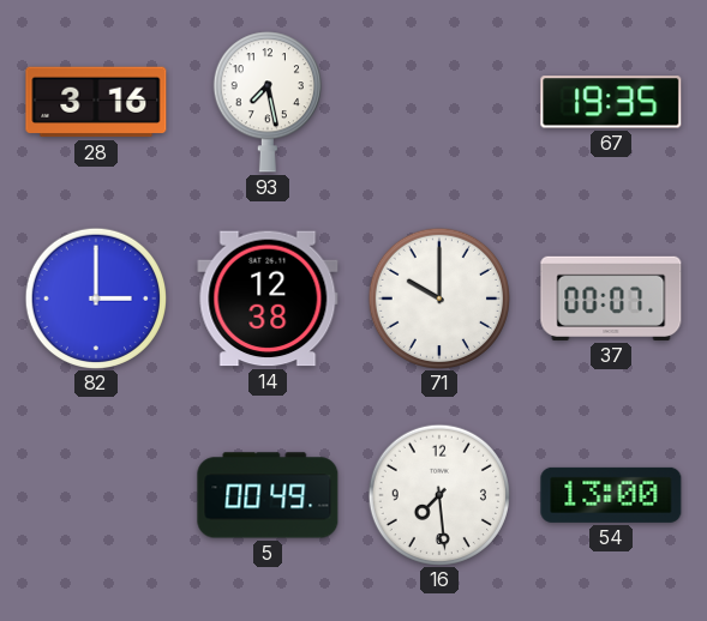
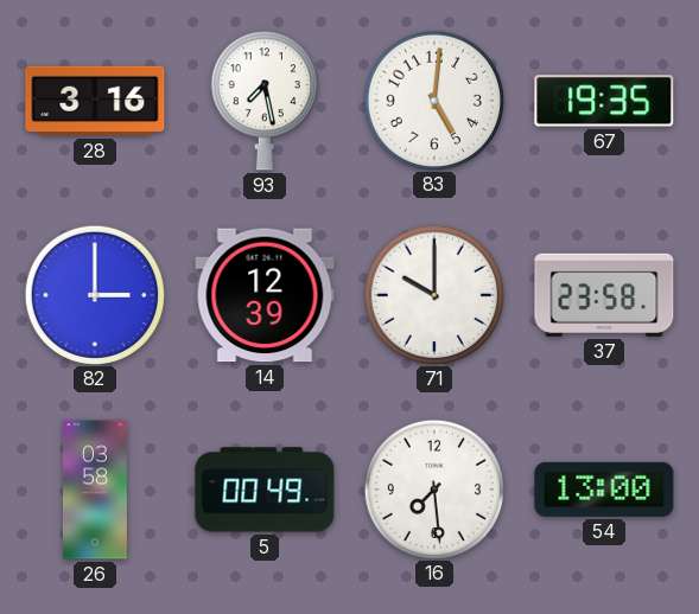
83: none -> 5:01 (433, 100)
14: 12:38 -> 12:39 (265, 295)
37: 00:07 -> 23:58 (604, 295)
26: none -> 03:58 (95, 490)
